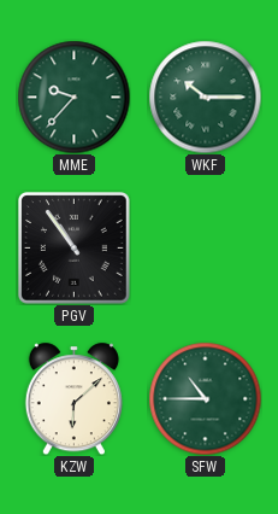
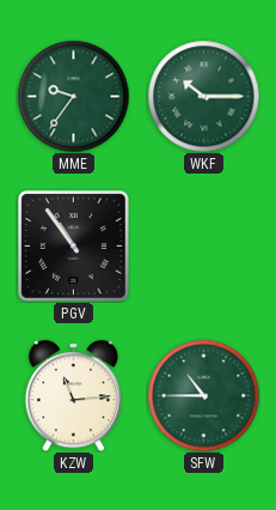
MME: 9:37 -> 9:36 (73, 96)
KZW: 6:08 -> 11:14 (73, 395)
